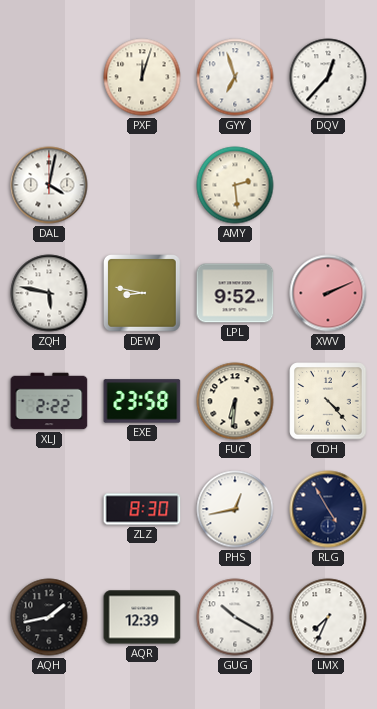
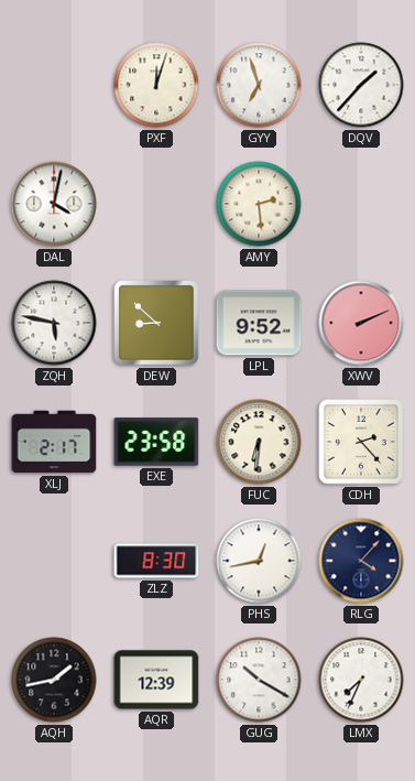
DQV: 12:37 -> 1:37 (361, 85)
DEW: 8:47 -> 8:52 (157, 324)
XLJ: 2:22 -> 2:17 (54, 442)
CDH: 4:23 -> 2:23 (361, 442)
RLG: 4:55 -> 4:07 (361, 561)
